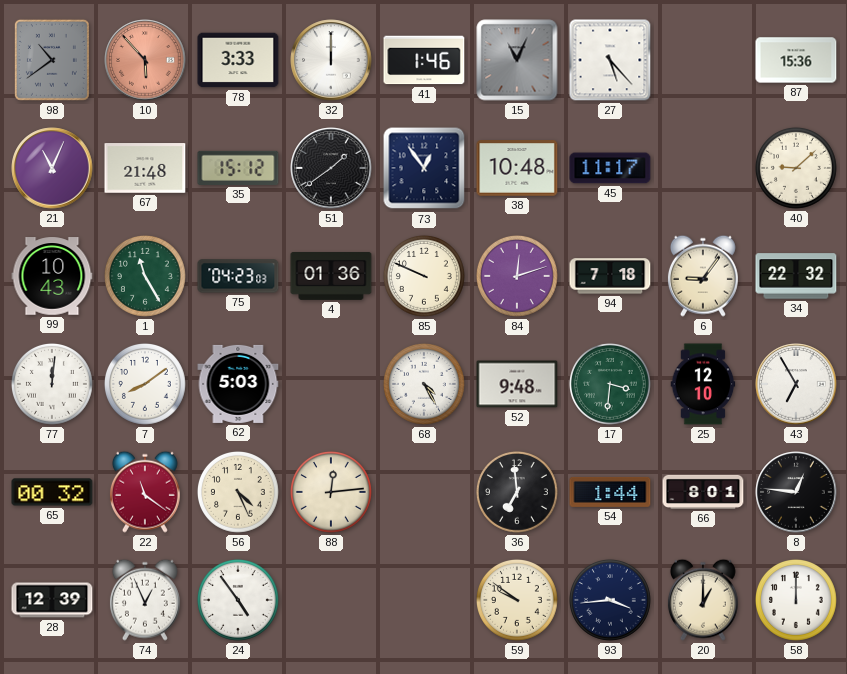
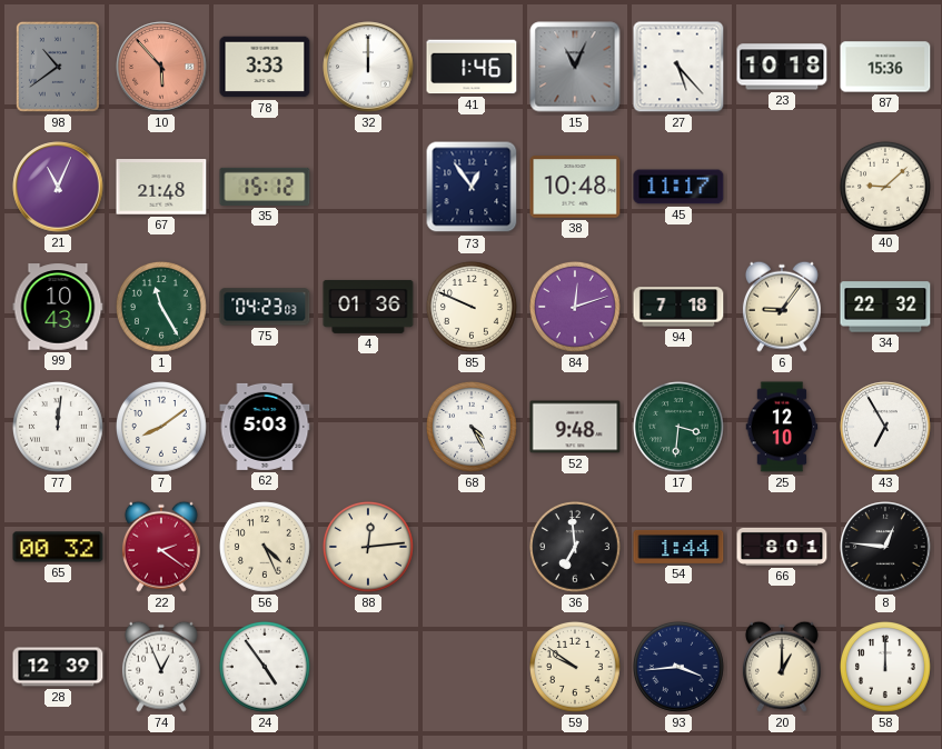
23: none -> 10:18 (782, 67)
51: 1:39 -> none (331, 168)
22: 11:21 -> 2:21 (161, 547)
